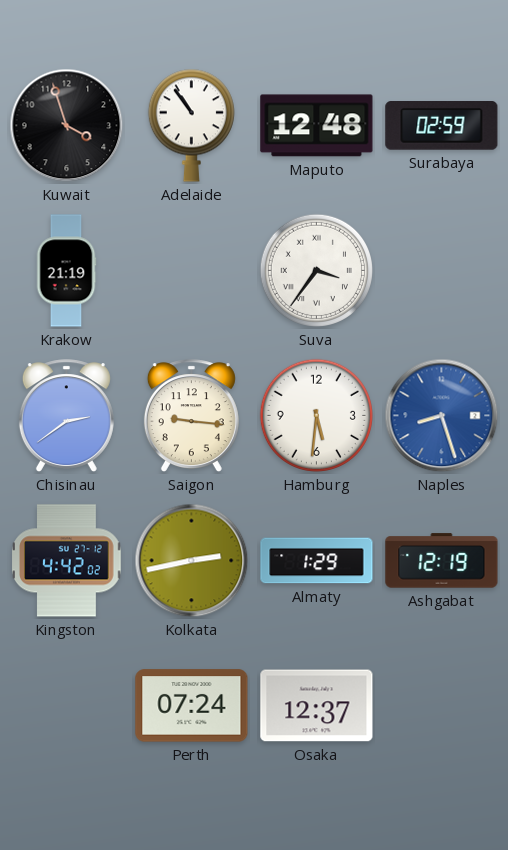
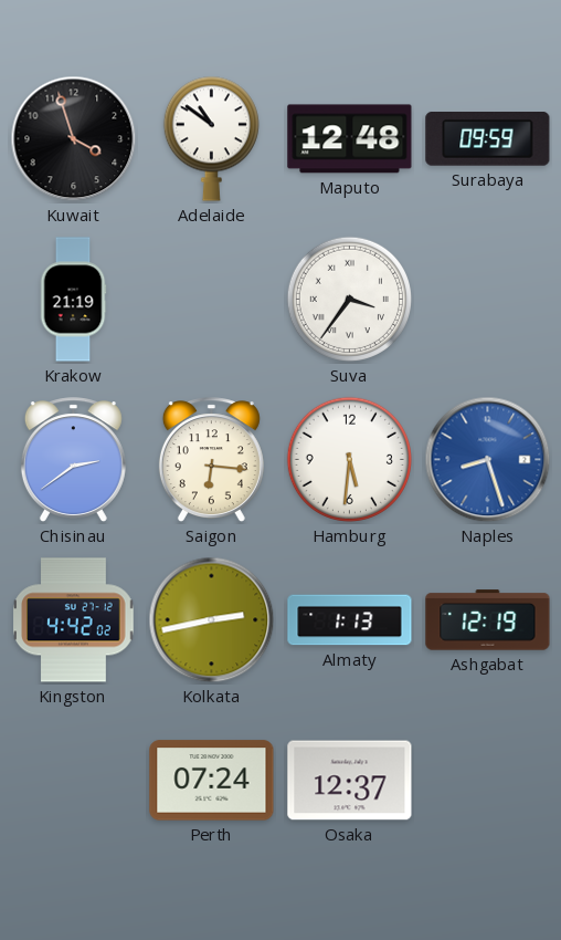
Adelaide: 10:54 -> 10:51 (211, 138)
Surabaya: 02:59 -> 09:59 (488, 139)
Saigon: 9:16 -> 6:16 (211, 460)
Almaty: 1:29 -> 1:13 (350, 620)
